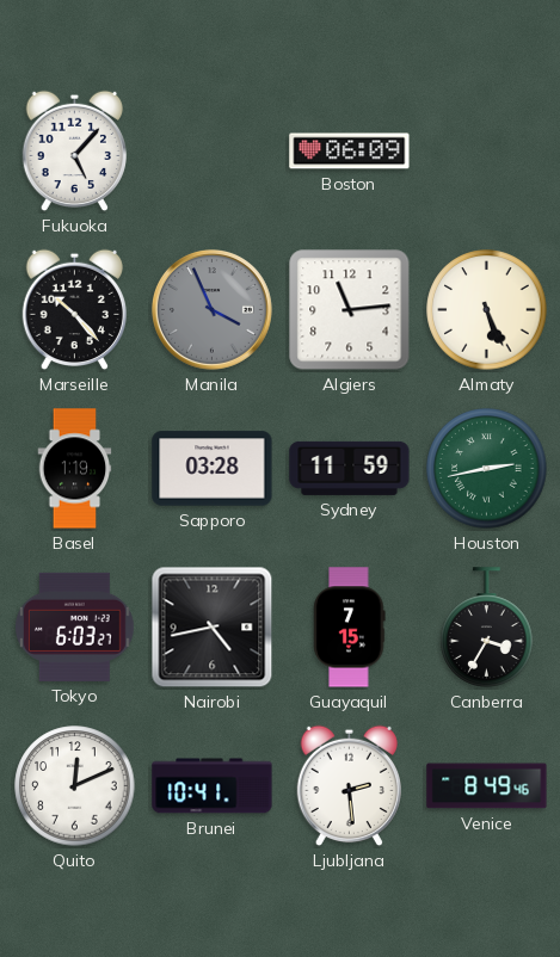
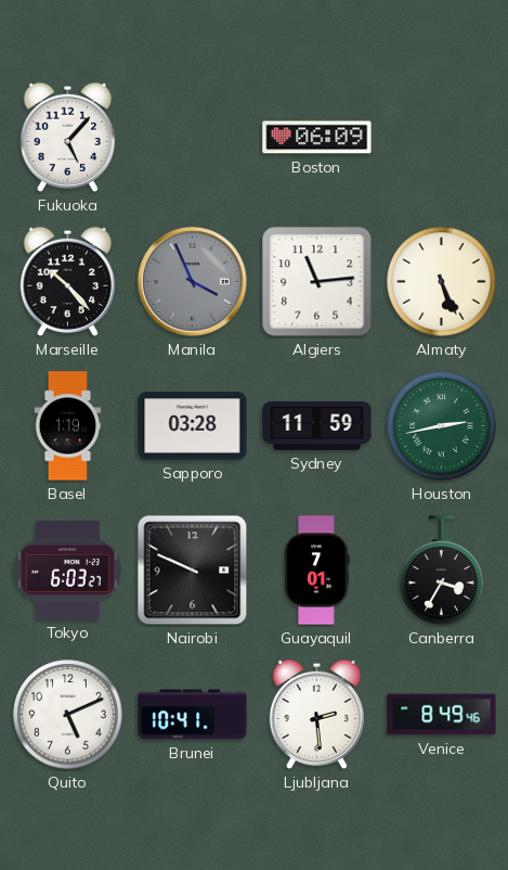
Nairobi: 4:43 -> 9:49 (193, 571)
Guayaquil: 7:15 -> 7:01 (317, 571)
Quito: 12:11 -> 5:11 (68, 715)
